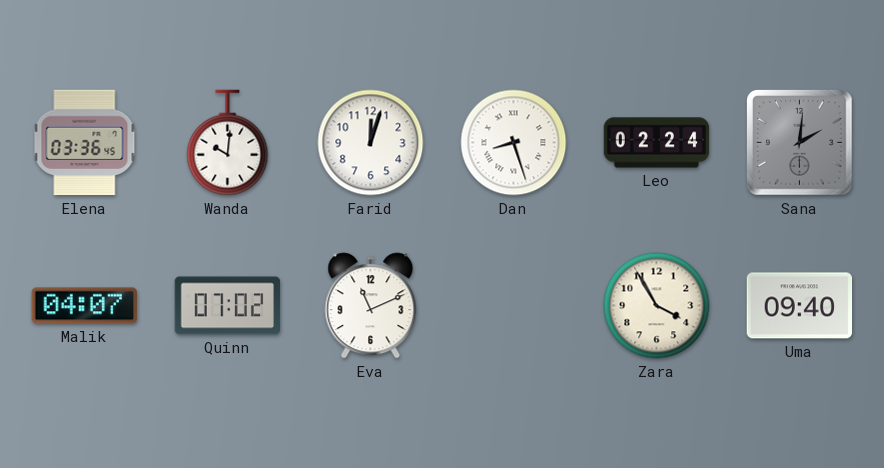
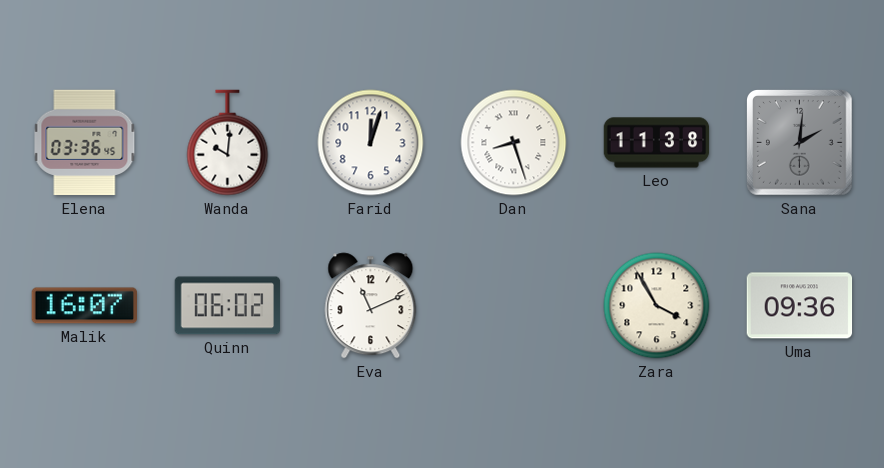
Leo: 02:24 -> 11:38 (657, 143)
Malik: 04:07 -> 16:07 (84, 306)
Quinn: 07:02 -> 06:02 (228, 306)
Uma: 09:40 -> 09:36 (800, 306)
